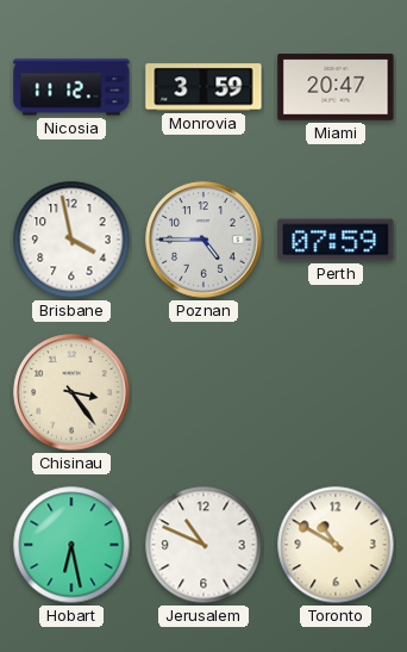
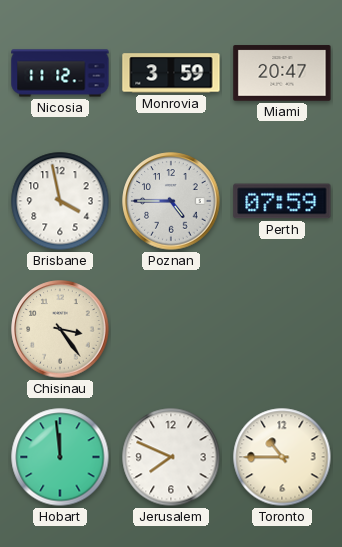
Hobart: 6:28 -> 11:59 (60, 457)
Jerusalem: 10:49 -> 7:49 (171, 457)
Toronto: 10:50 -> 10:45 (282, 457)
